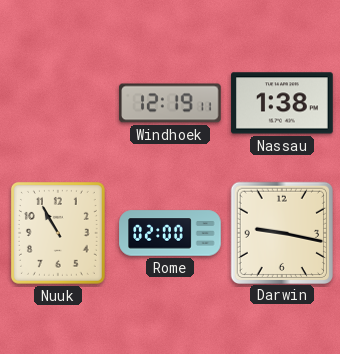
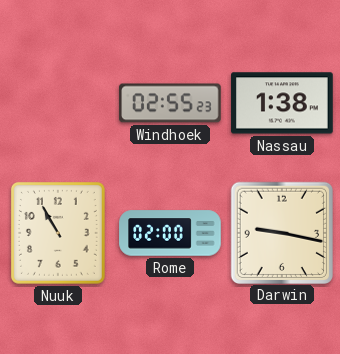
Windhoek: 12:19 -> 02:55 (170, 103)
